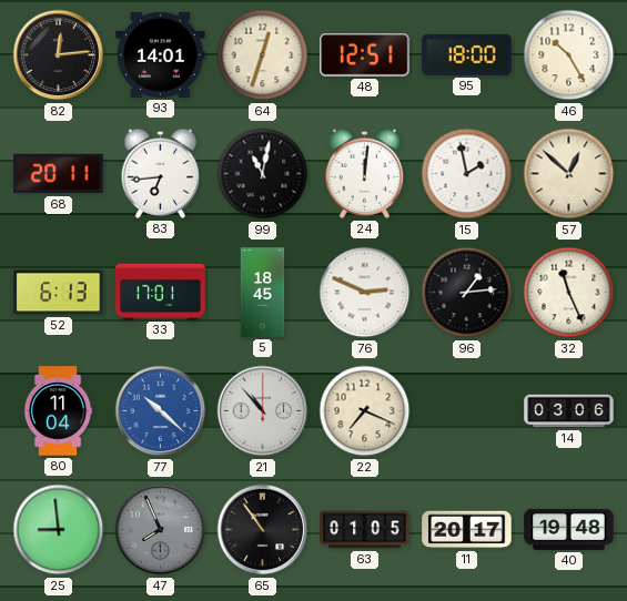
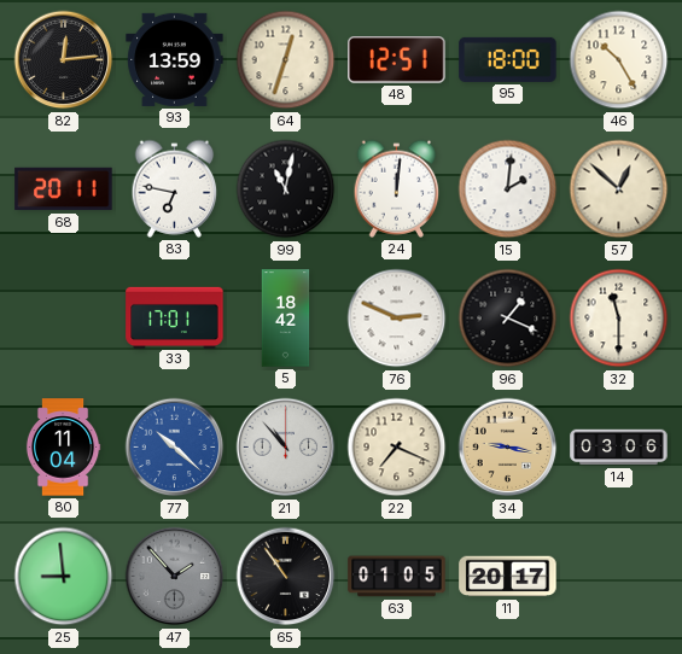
93: 14:01 -> 13:59 (175, 59)
83: 6:44 -> 6:47 (175, 188)
15: 1:58 -> 2:01 (508, 189)
52: 6:13 -> none (59, 293)
5: 18:45 -> 18:42 (286, 319)
96: 1:14 -> 1:19 (508, 319)
32: 11:26 -> 11:30 (619, 319)
34: none -> 9:17 (508, 448)
47: 7:56 -> 1:53 (175, 577)
40: 19:48 -> none (569, 529)
